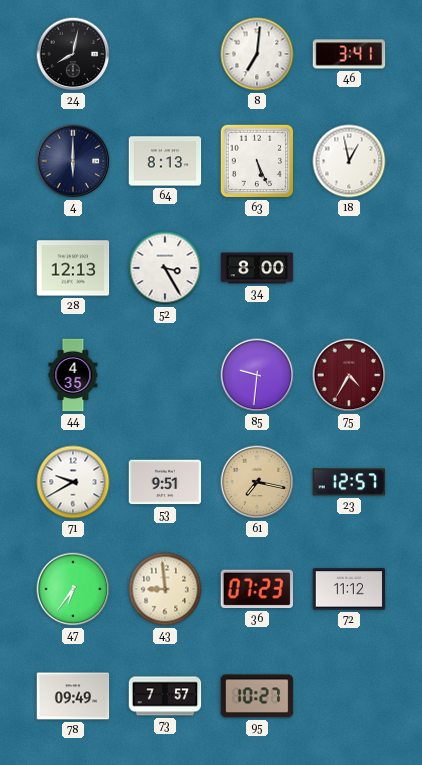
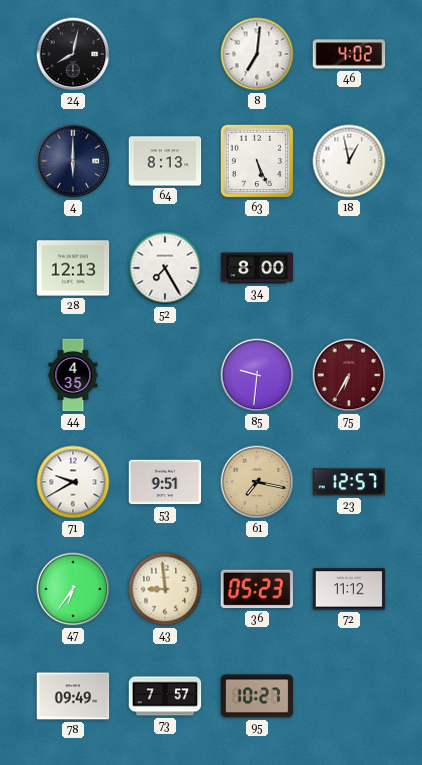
46: 3:41 -> 4:02 (349, 54)
52: 3:25 -> 7:25 (165, 268)
75: 4:35 -> 6:35 (349, 375)
36: 07:23 -> 05:23 (256, 589)
